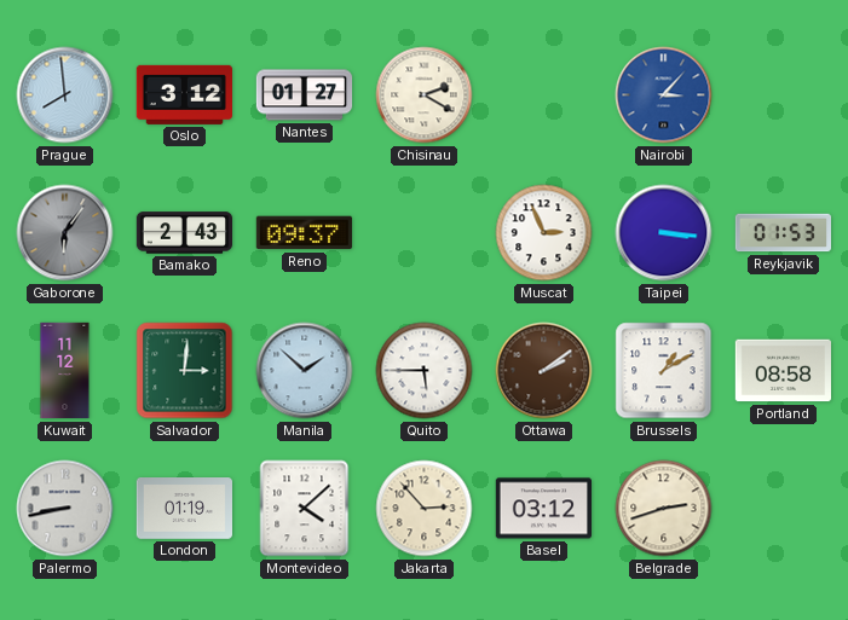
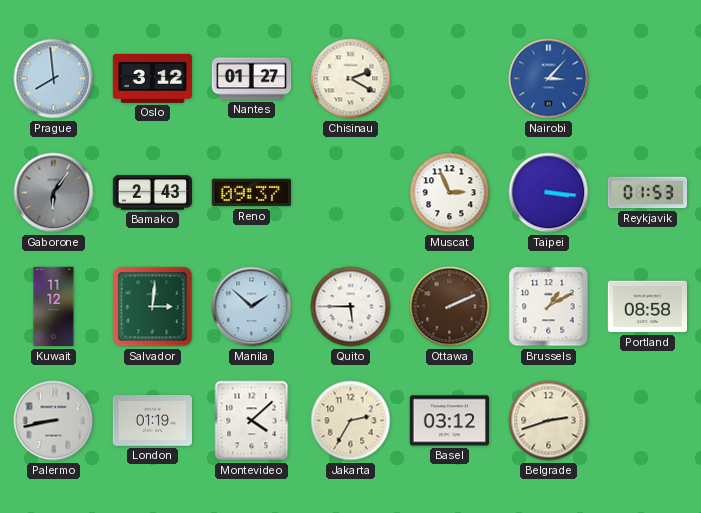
Ottawa: 2:09 -> 2:11 (450, 307)
Jakarta: 2:53 -> 2:35 (351, 421)
